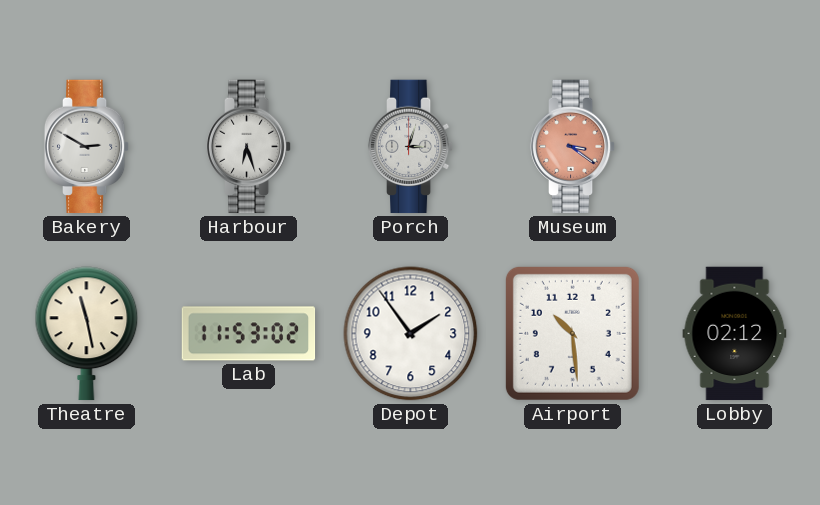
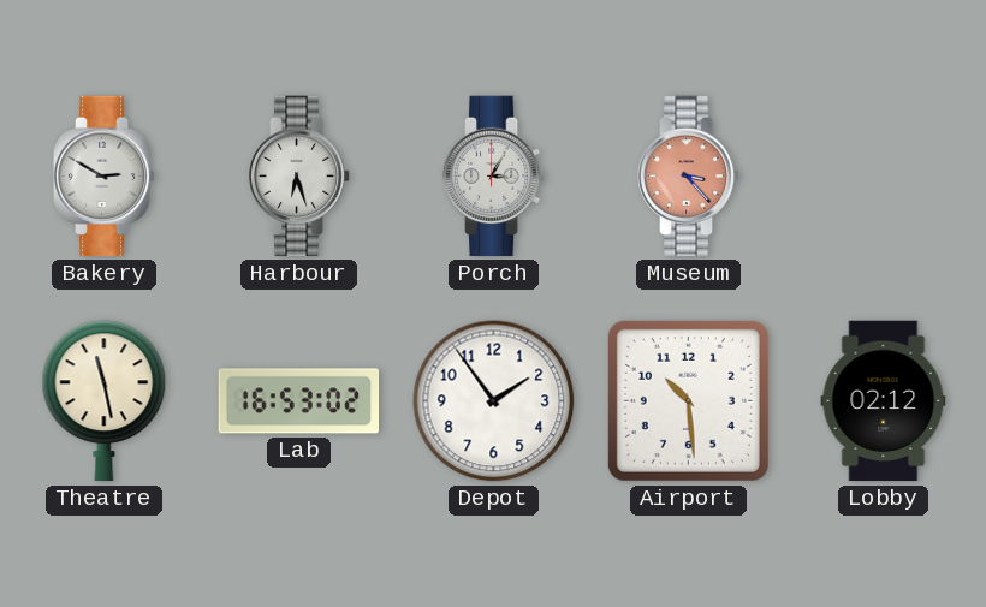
Porch: 3:03 -> 3:05 (494, 177)
Museum: 3:21 -> 3:23 (689, 177)
Lab: 11:53 -> 16:53 (299, 401)
